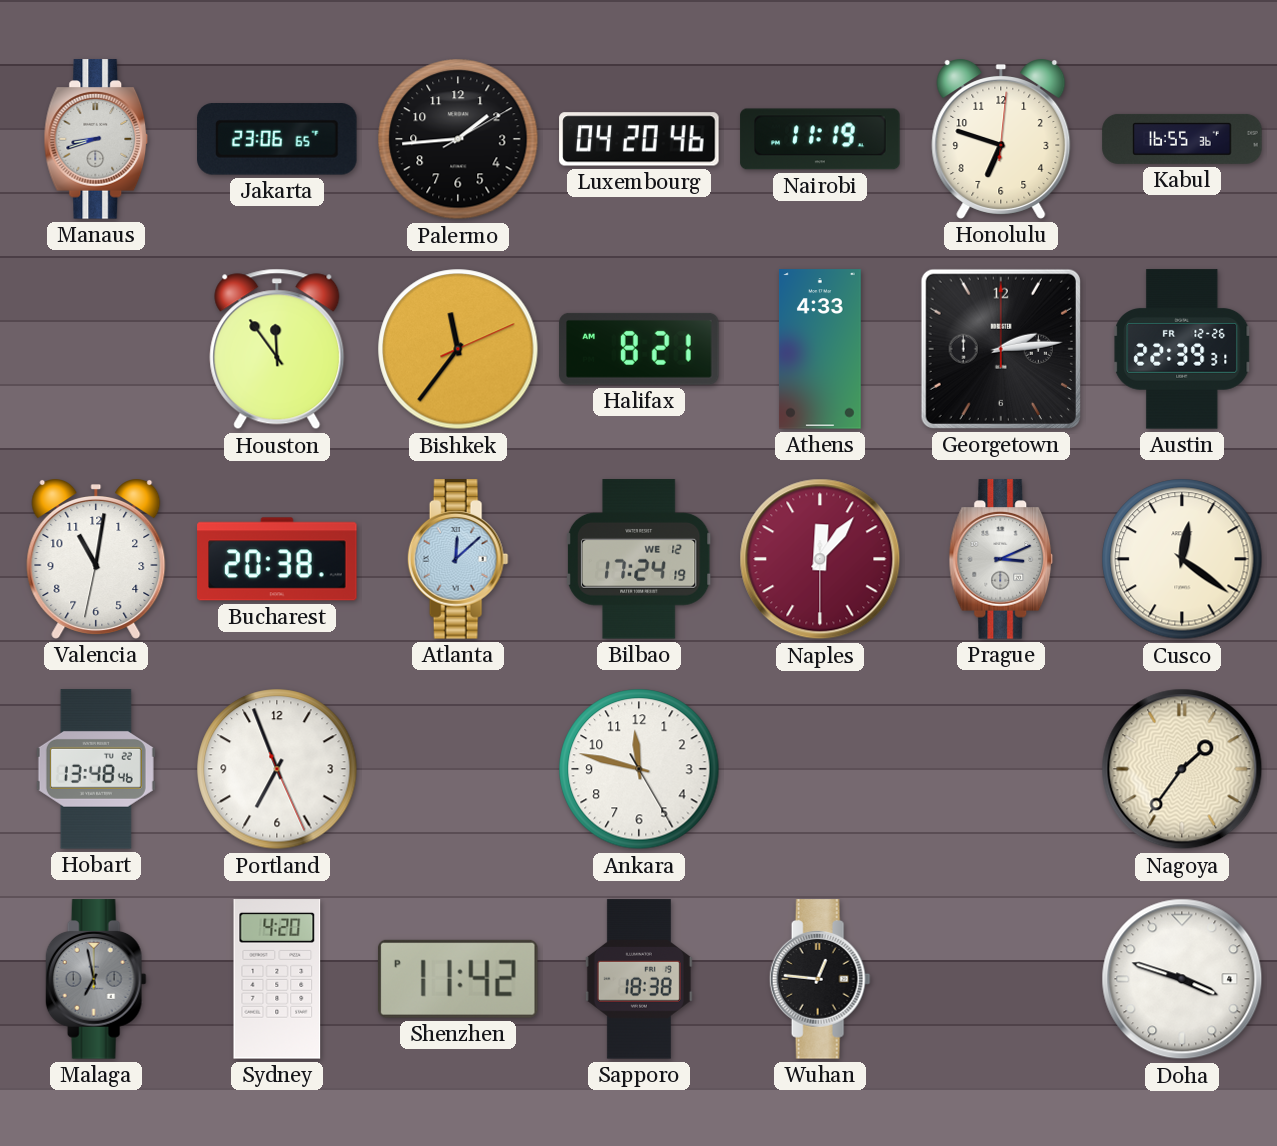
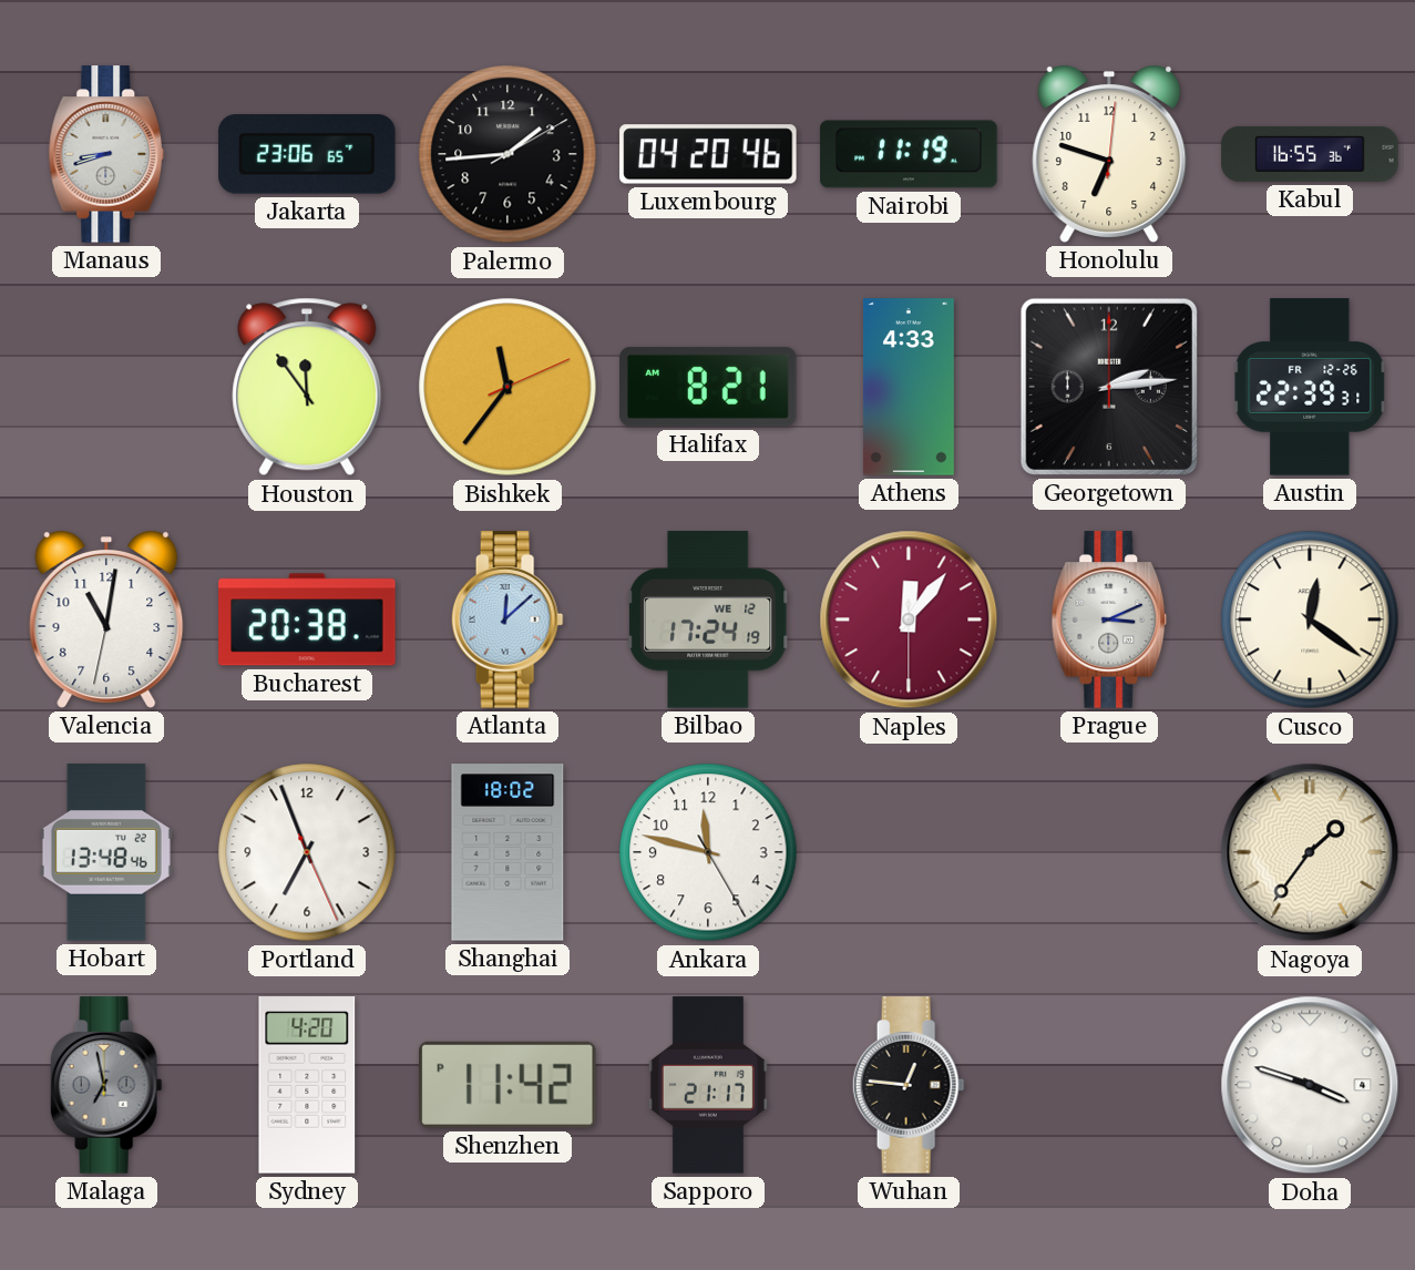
Shanghai: none -> 18:02 (507, 852)
Sapporo: 18:38 -> 21:17 (708, 1085)
